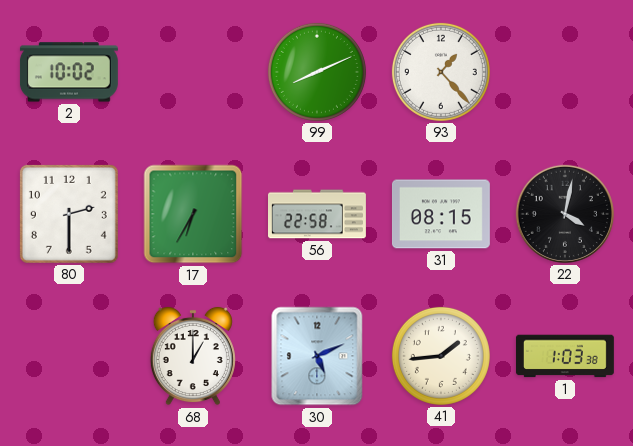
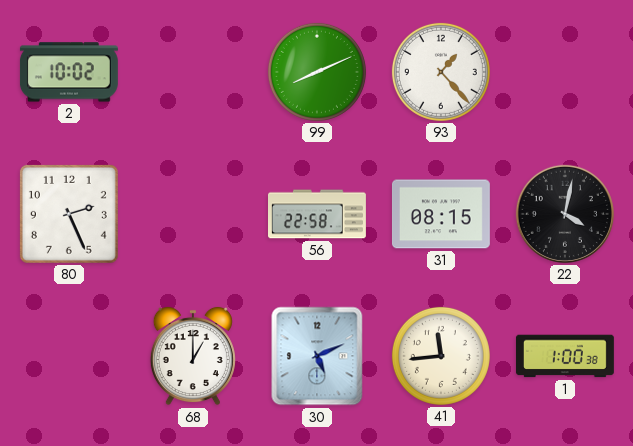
80: 2:30 -> 2:26 (69, 214)
17: 6:35 -> none (193, 214)
41: 1:44 -> 11:44 (441, 356)
1: 1:03 -> 1:00 (565, 356)
